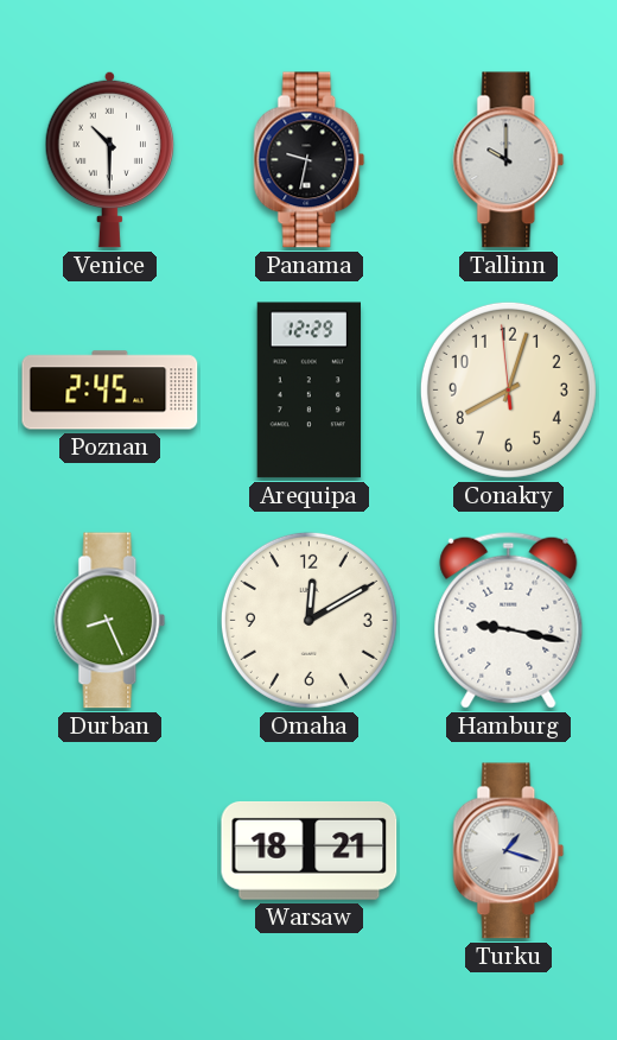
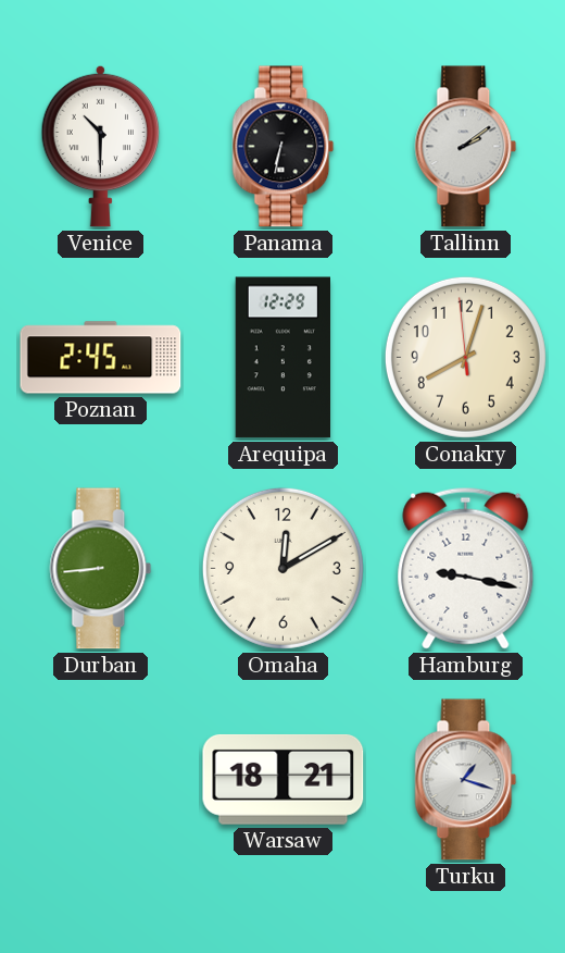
Panama: 9:32 -> 6:32 (284, 147)
Tallinn: 10:00 -> 2:09 (466, 147)
Durban: 8:26 -> 8:44 (101, 569)
